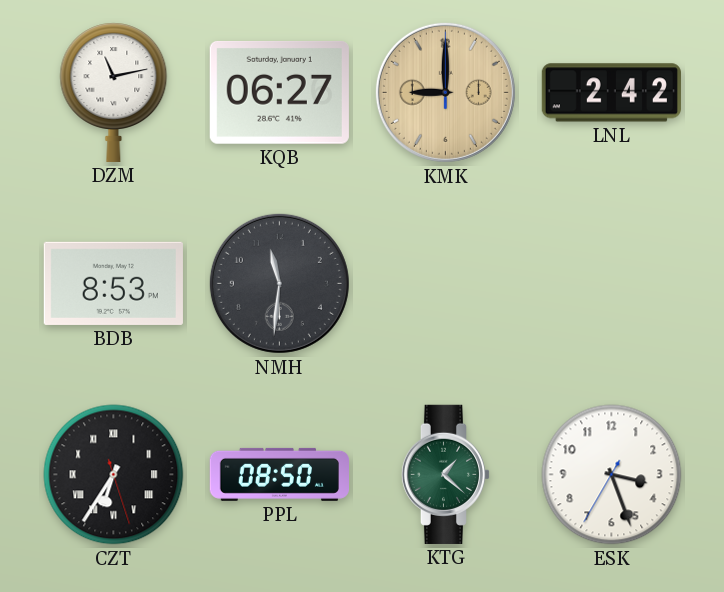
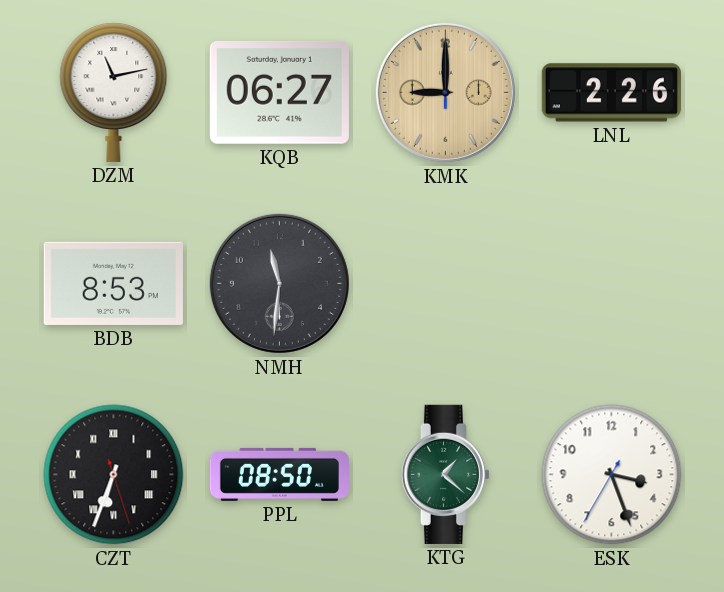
LNL: 2:42 -> 2:26 (611, 93)
CZT: 6:35 -> 6:33 (114, 475)
